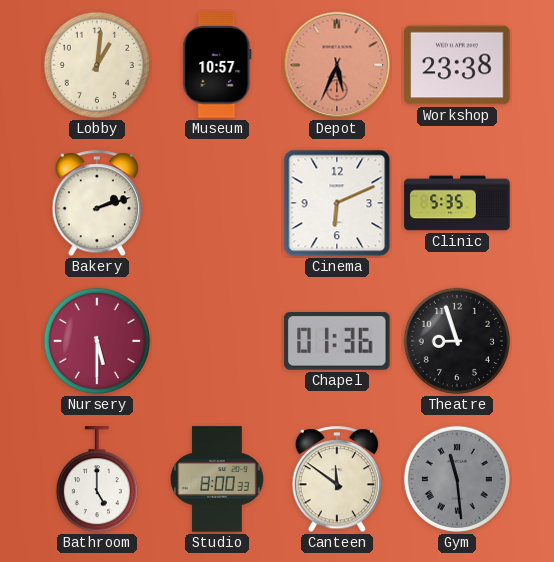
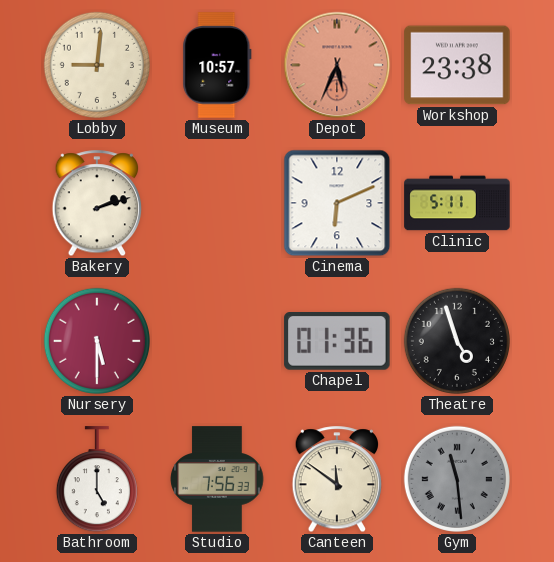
Lobby: 1:01 -> 9:01 (97, 65)
Clinic: 5:35 -> 5:11 (457, 203)
Theatre: 8:57 -> 4:57 (457, 341)
Studio: 8:00 -> 7:56 (217, 479)
